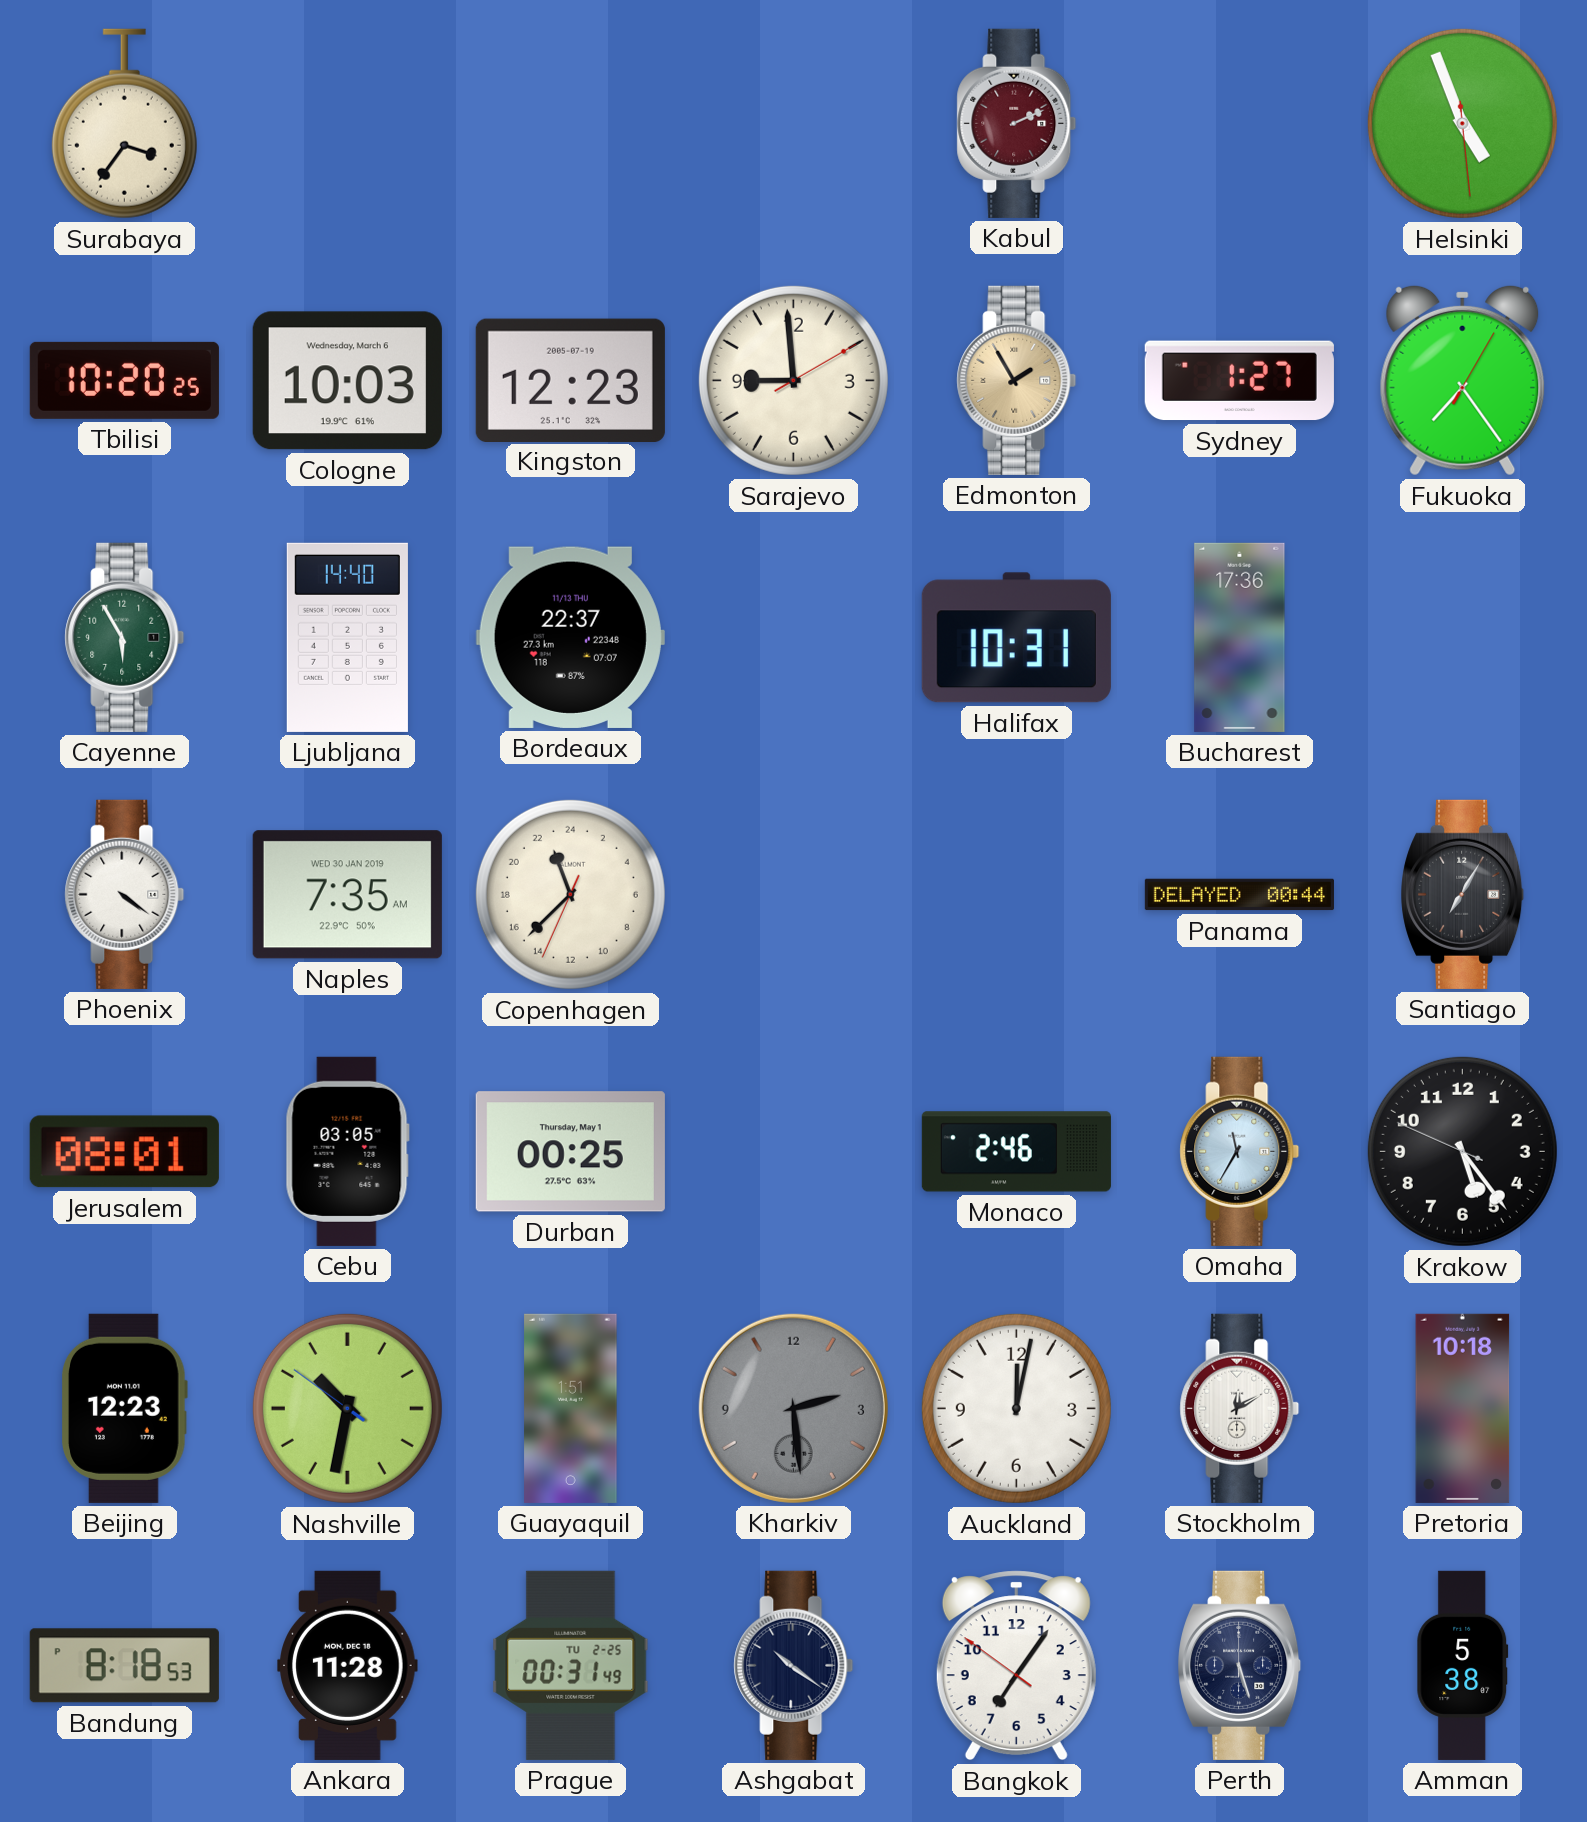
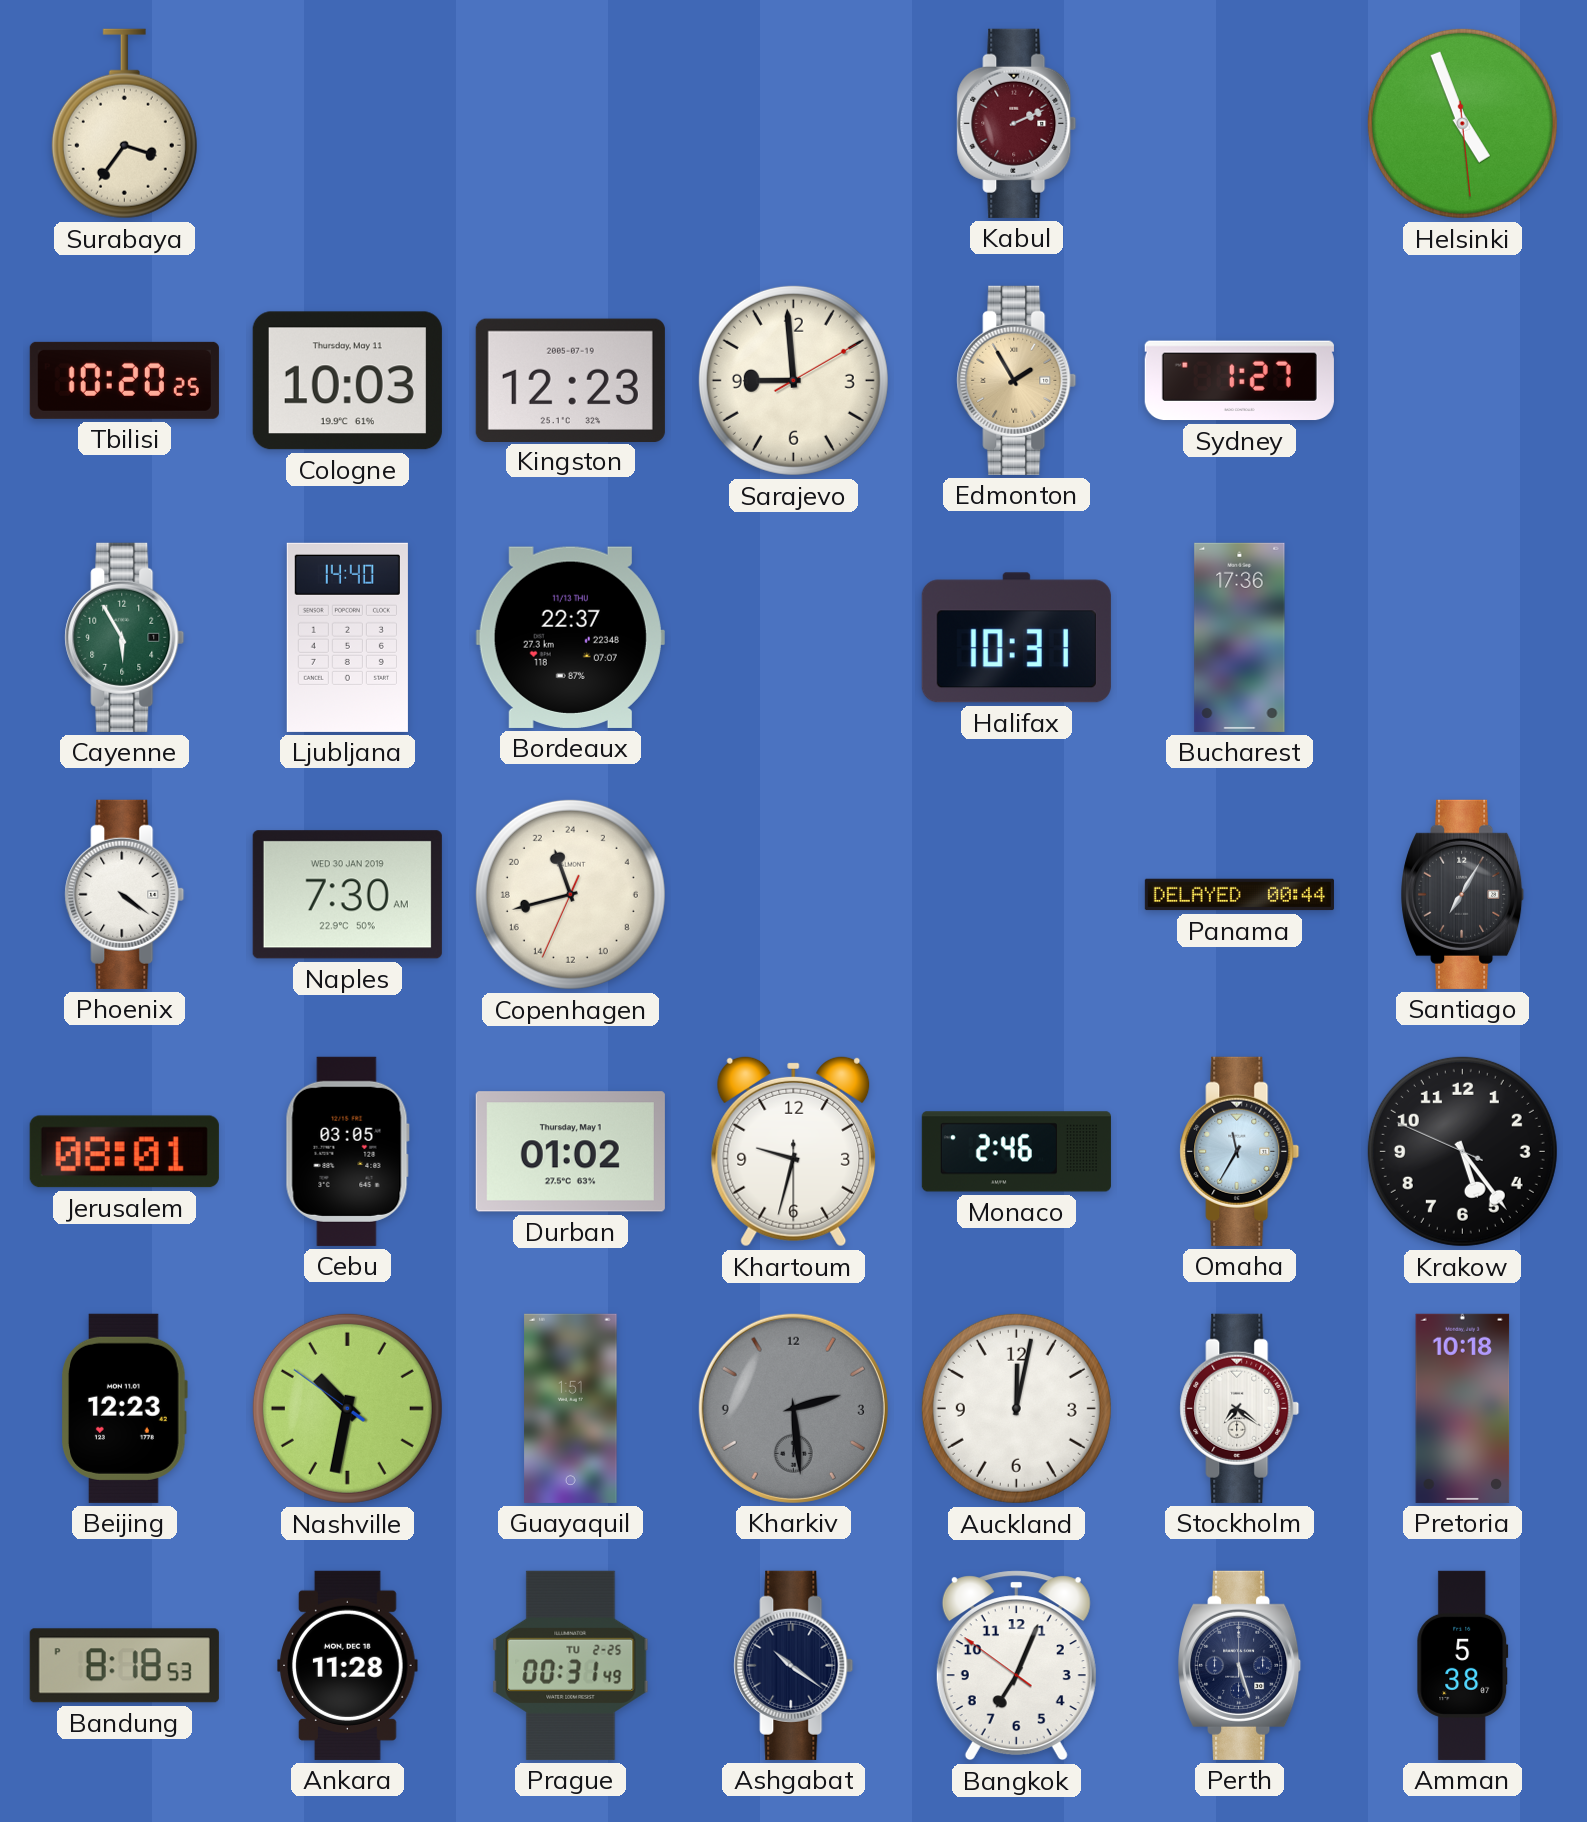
Cologne date: Wednesday, March 6 -> Thursday, May 11 (347, 381)
Fukuoka: 7:24 -> none (1463, 380)
Naples: 7:35 -> 7:30 (347, 895)
Copenhagen: 22:37 -> 22:42 (570, 894)
Durban: 00:25 -> 01:02 (570, 1152)
Khartoum: none -> 9:32 (794, 1151)
Stockholm: 12:10 -> 7:21 (1240, 1408)
Bangkok: 7:05 -> 7:03 (1016, 1666)
